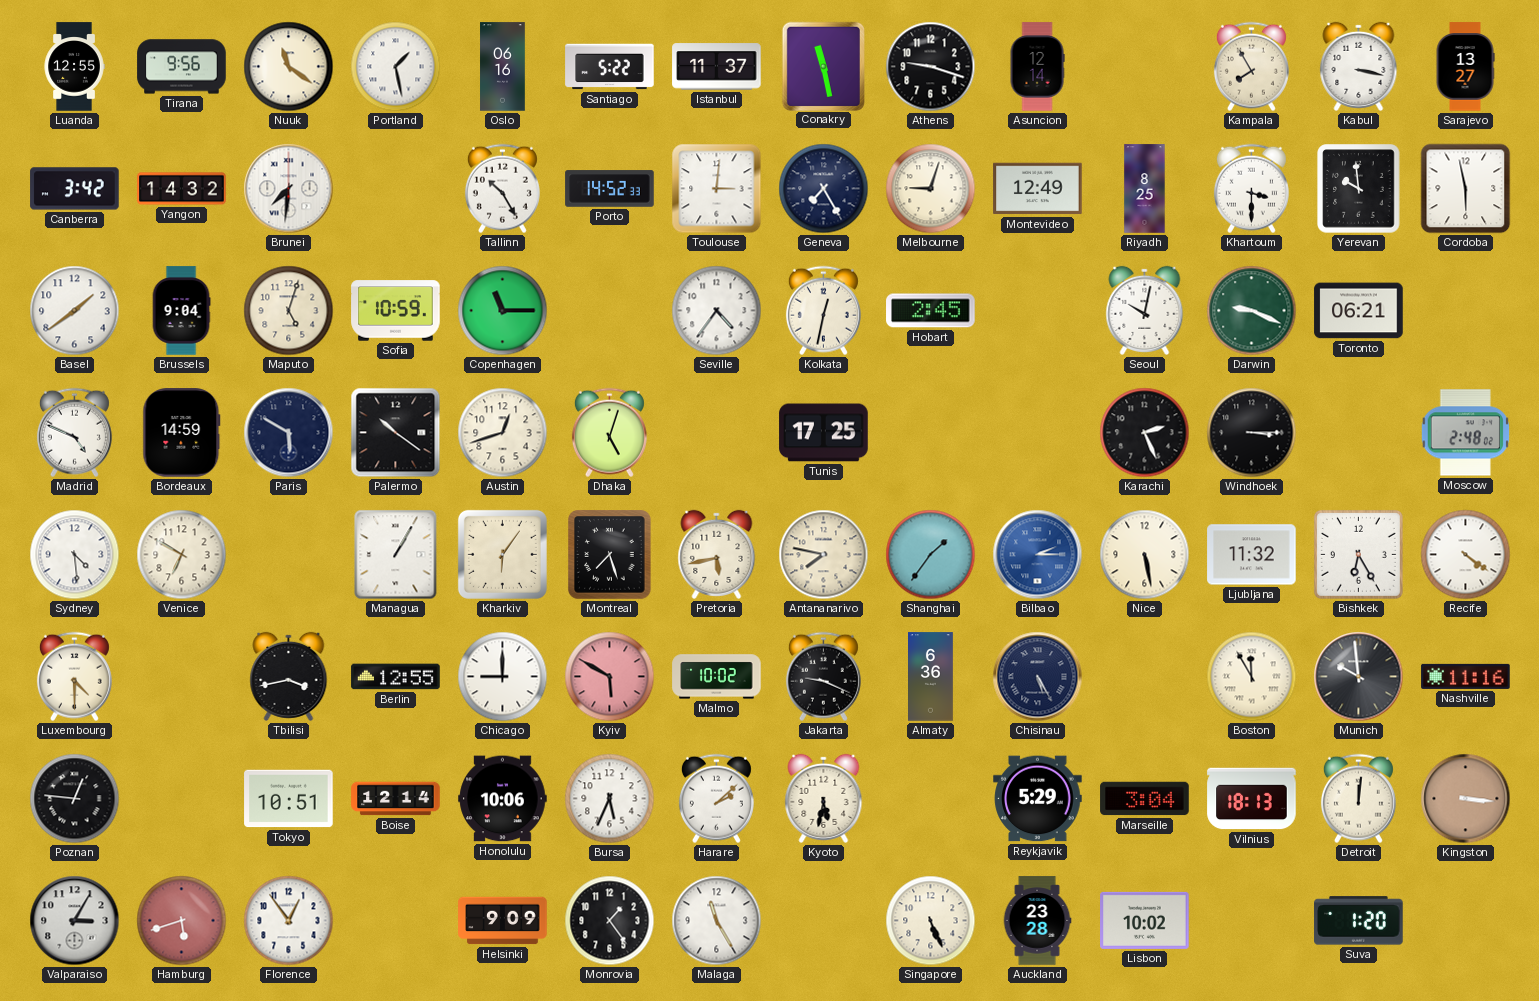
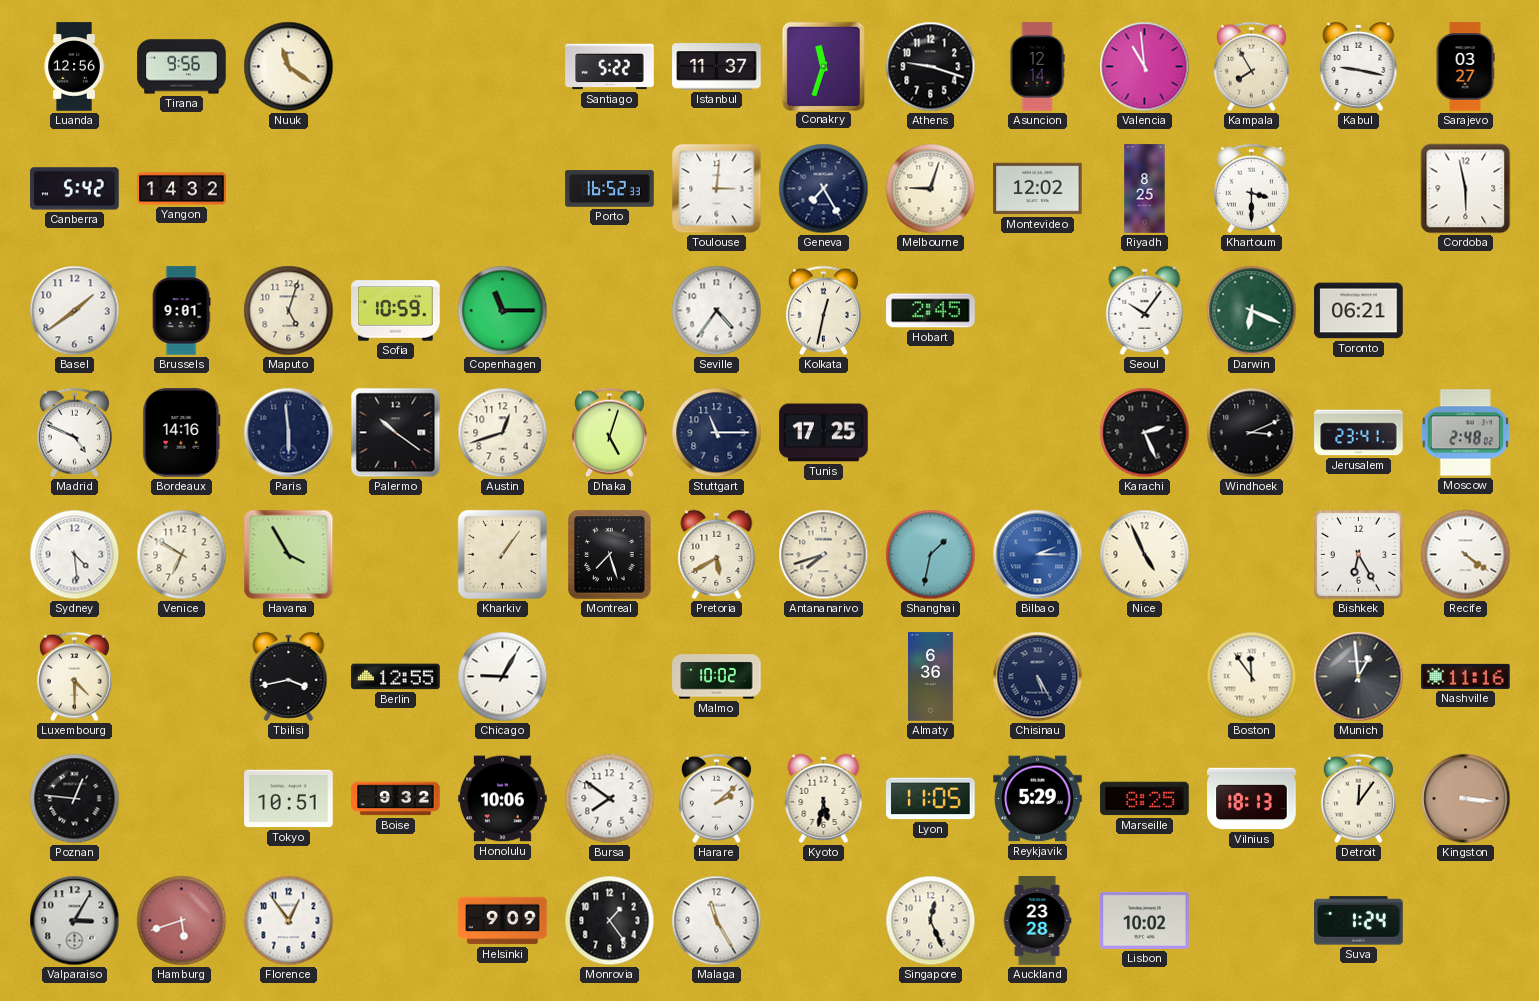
Luanda: 12:55 -> 12:56 (74, 67)
Portland: 1:28 -> none (396, 67)
Oslo: 06:16 -> none (503, 67)
Conakry: 11:28 -> 11:33 (823, 66)
Valencia: none -> 10:59 (1145, 67)
Kabul: 3:17 -> 9:17 (1359, 66)
Sarajevo: 13:27 -> 03:27 (1465, 67)
Canberra: 3:42 -> 5:42 (75, 189)
Brunei: 7:31 -> none (289, 189)
Tallinn: 10:25 -> none (502, 189)
Porto: 14:52 -> 16:52 (610, 189)
Montevideo: 12:49 -> 12:02 (1038, 189)
Yerevan: 9:59 -> none (1359, 189)
Brussels: 9:04 -> 9:01 (181, 311)
Seoul: 10:02 -> 10:06 (1145, 310)
Darwin: 9:19 -> 6:19 (1252, 311)
Bordeaux: 14:59 -> 14:16 (182, 433)
Paris: 5:50 -> 5:59 (289, 433)
Stuttgart: none -> 11:15 (717, 433)
Windhoek: 3:15 -> 3:11 (1252, 433)
Jerusalem: none -> 23:41 (1359, 433)
Havana: none -> 3:55 (289, 555)
Managua: 1:05 -> none (396, 555)
Kharkiv: 6:06 -> 1:06 (502, 554)
Pretoria: 5:43 -> 5:40 (717, 554)
Antananarivo: 7:47 -> 7:42 (824, 555)
Shanghai: 1:36 -> 1:32 (931, 555)
Nice: 5:28 -> 4:56 (1145, 555)
Ljubljana: 11:32 -> none (1252, 555)
Chicago: 9:00 -> 9:05 (503, 677)
Kyiv: 5:50 -> none (610, 677)
Jakarta: 9:19 -> none (823, 677)
Boston: 11:55 -> 11:54 (1252, 677)
Munich: 9:59 -> 12:59 (1359, 677)
Boise: 12:14 -> 9:32 (396, 799)
Bursa: 5:34 -> 7:51 (610, 799)
Lyon: none -> 11:05 (931, 799)
Marseille: 3:04 -> 8:25 (1145, 799)
Detroit: 12:01 -> 12:06 (1358, 799)
Singapore: 5:26 -> 12:26 (931, 921)
Suva: 1:20 -> 1:24 (1359, 921)
